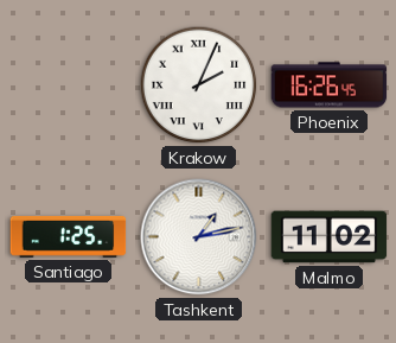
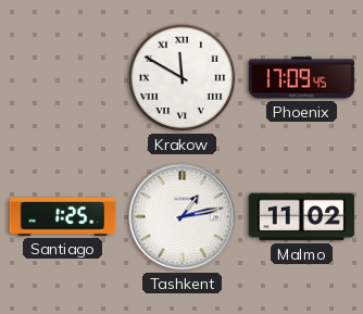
Krakow: 2:04 -> 11:50 (183, 78)
Phoenix: 16:26 -> 17:09 (302, 78)
